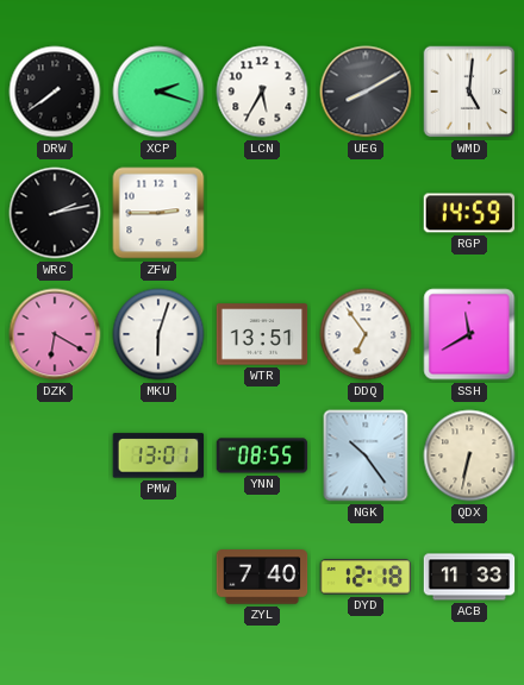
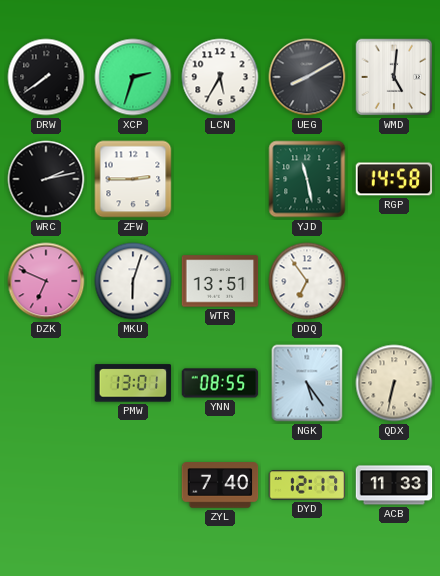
XCP: 2:18 -> 2:33 (133, 77)
YJD: none -> 11:28 (307, 179)
RGP: 14:59 -> 14:58 (394, 179)
DZK: 6:20 -> 6:49 (46, 281)
SSH: 11:40 -> none (469, 334)
NGK: 10:24 -> 5:24 (307, 383)
DYD: 12:18 -> 12:17 (307, 485)
